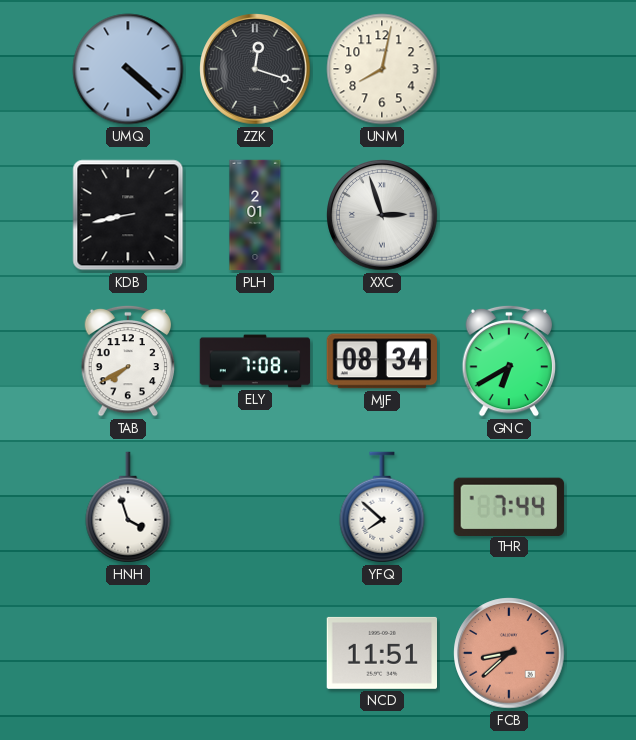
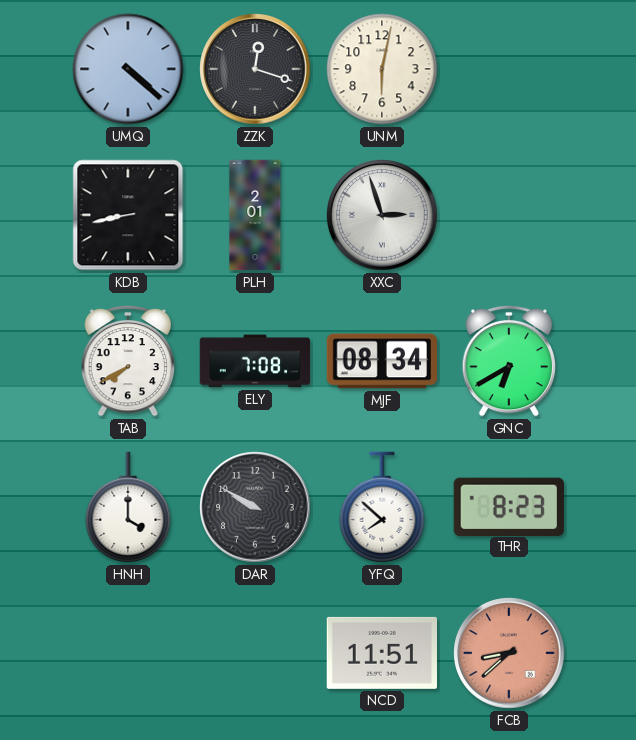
UNM: 8:02 -> 6:02 (382, 69)
HNH: 3:57 -> 4:00 (128, 507)
DAR: none -> 9:50 (255, 507)
THR: 7:44 -> 8:23 (509, 506)
